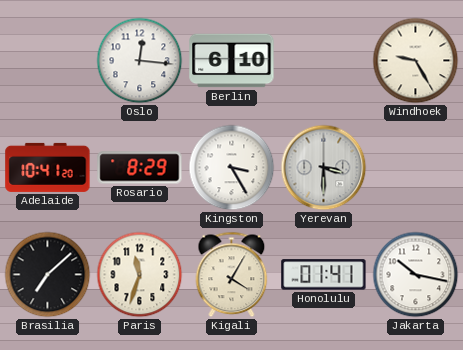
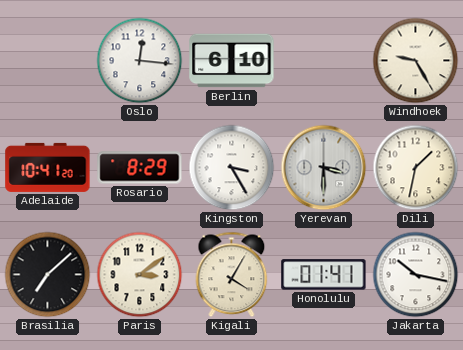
Dili: none -> 1:32 (416, 168)
Paris: 11:33 -> 3:09 (140, 275)
